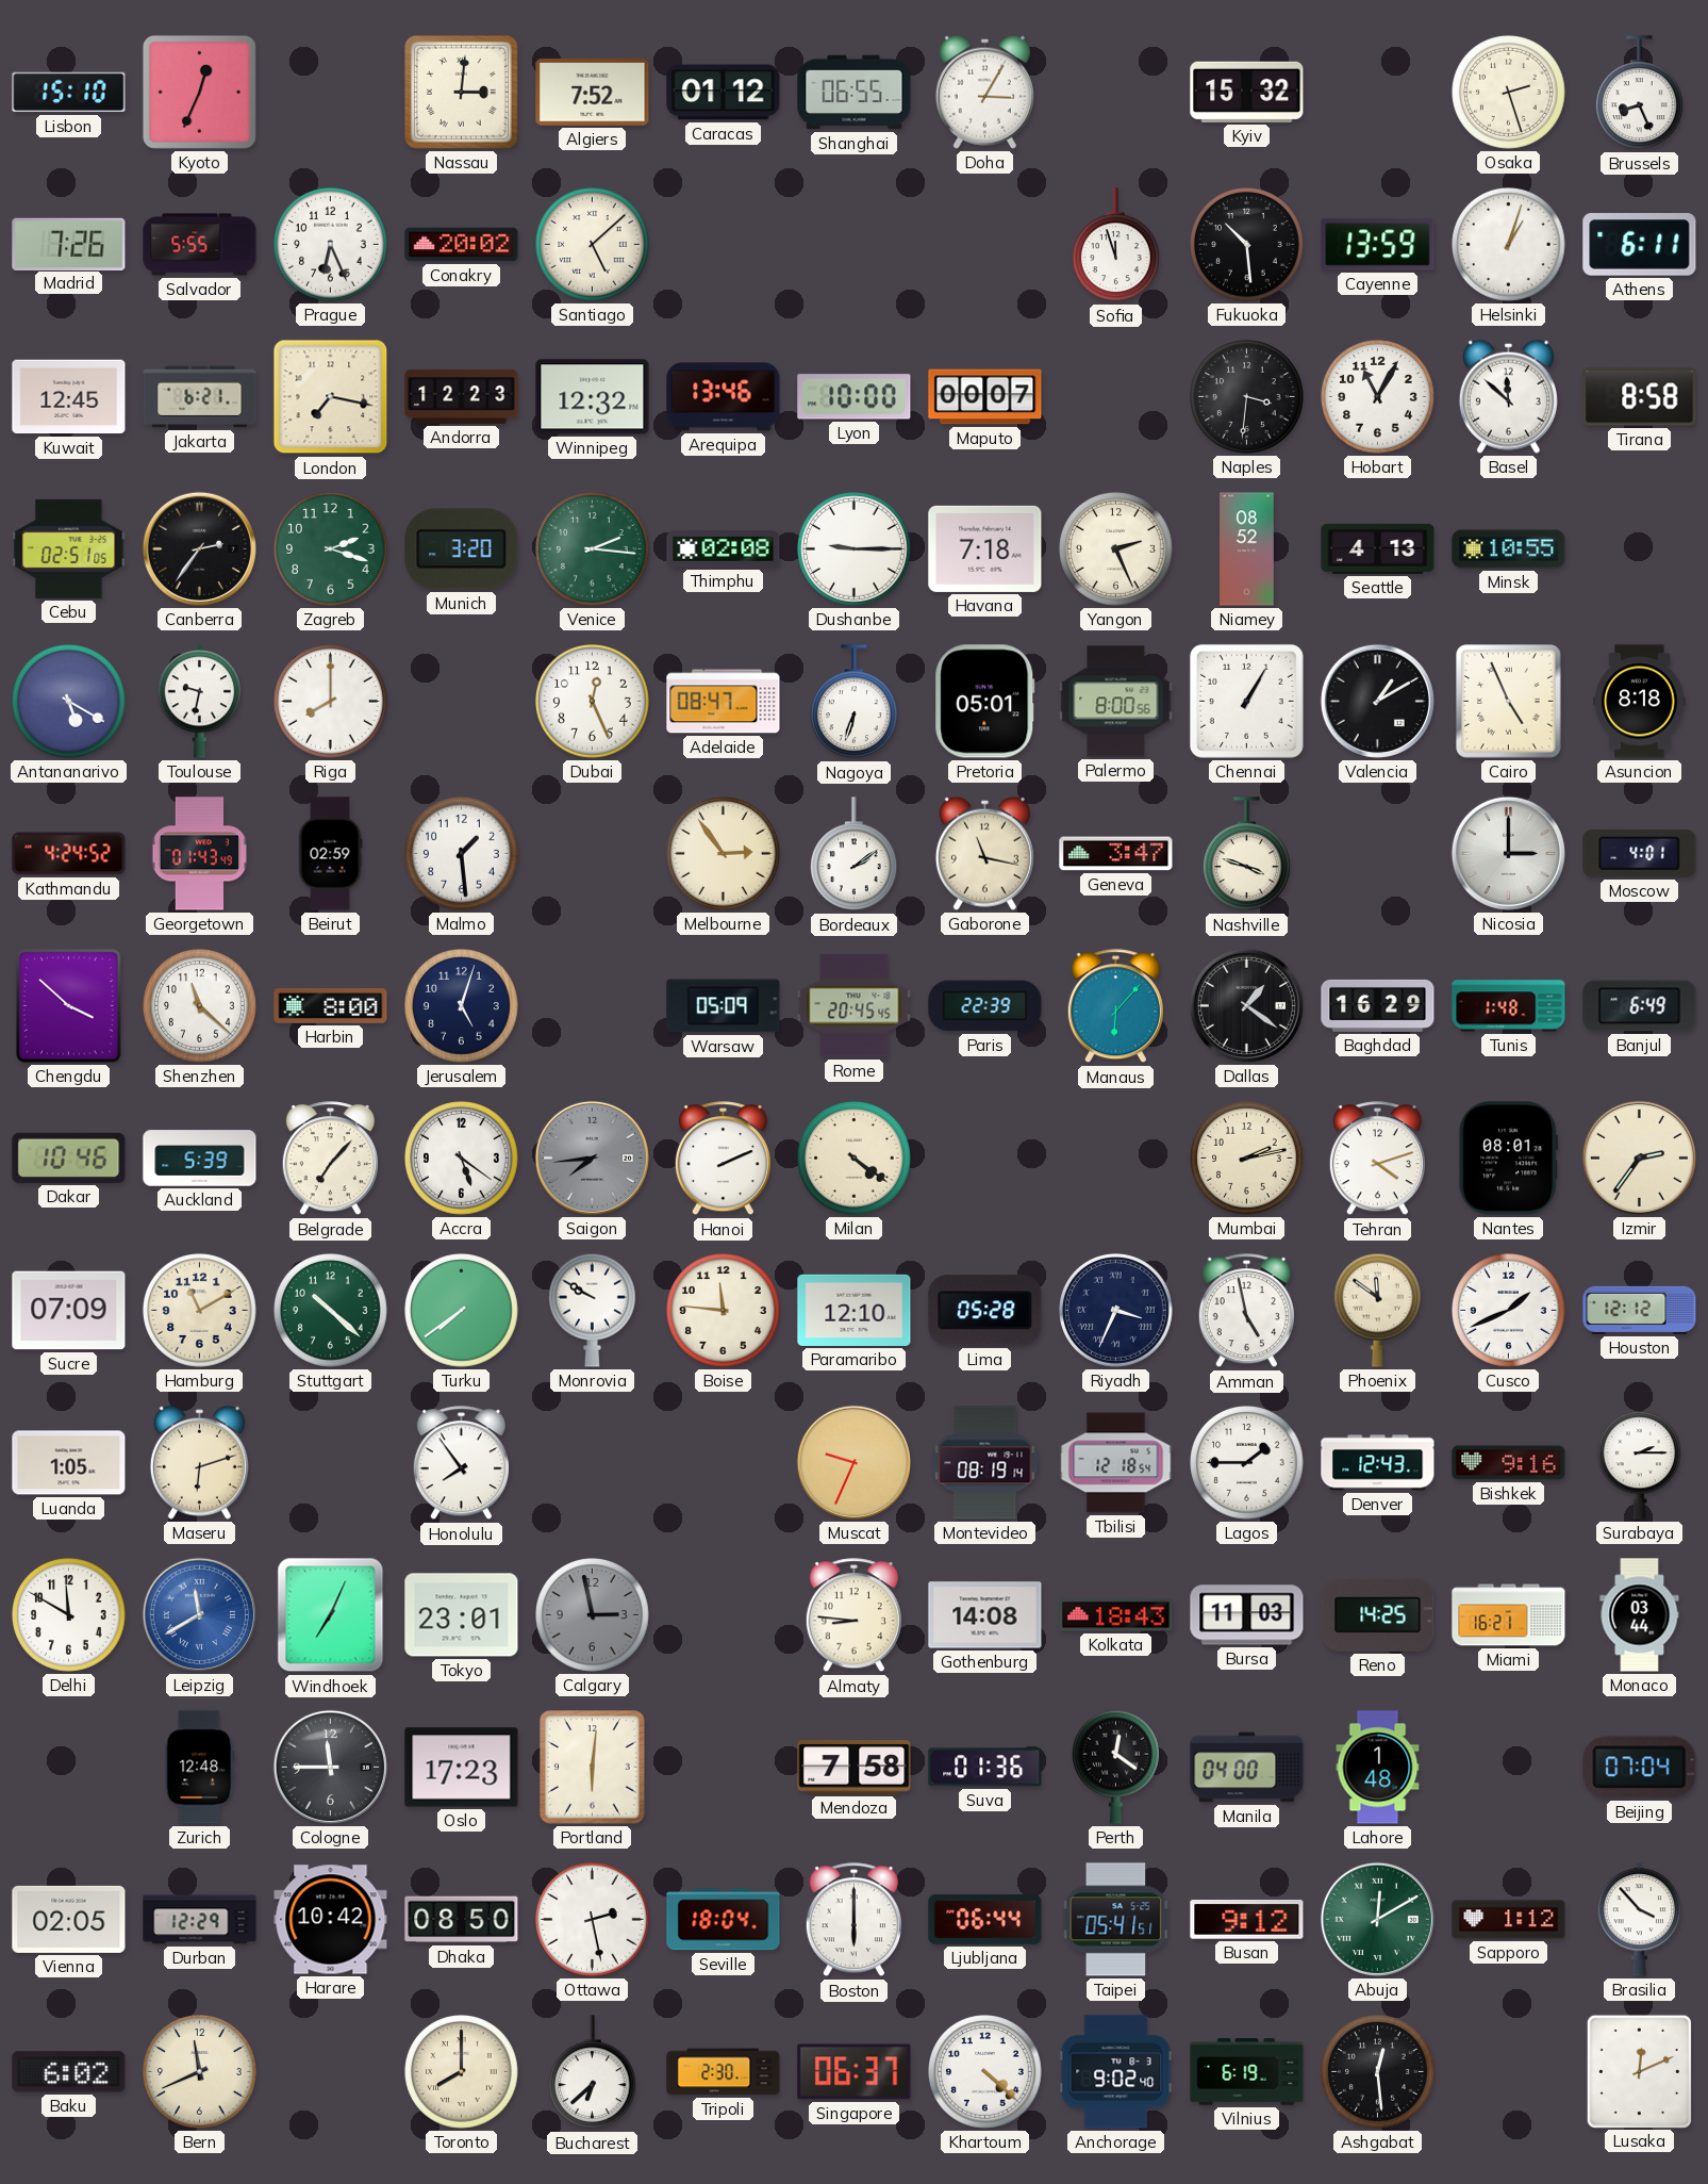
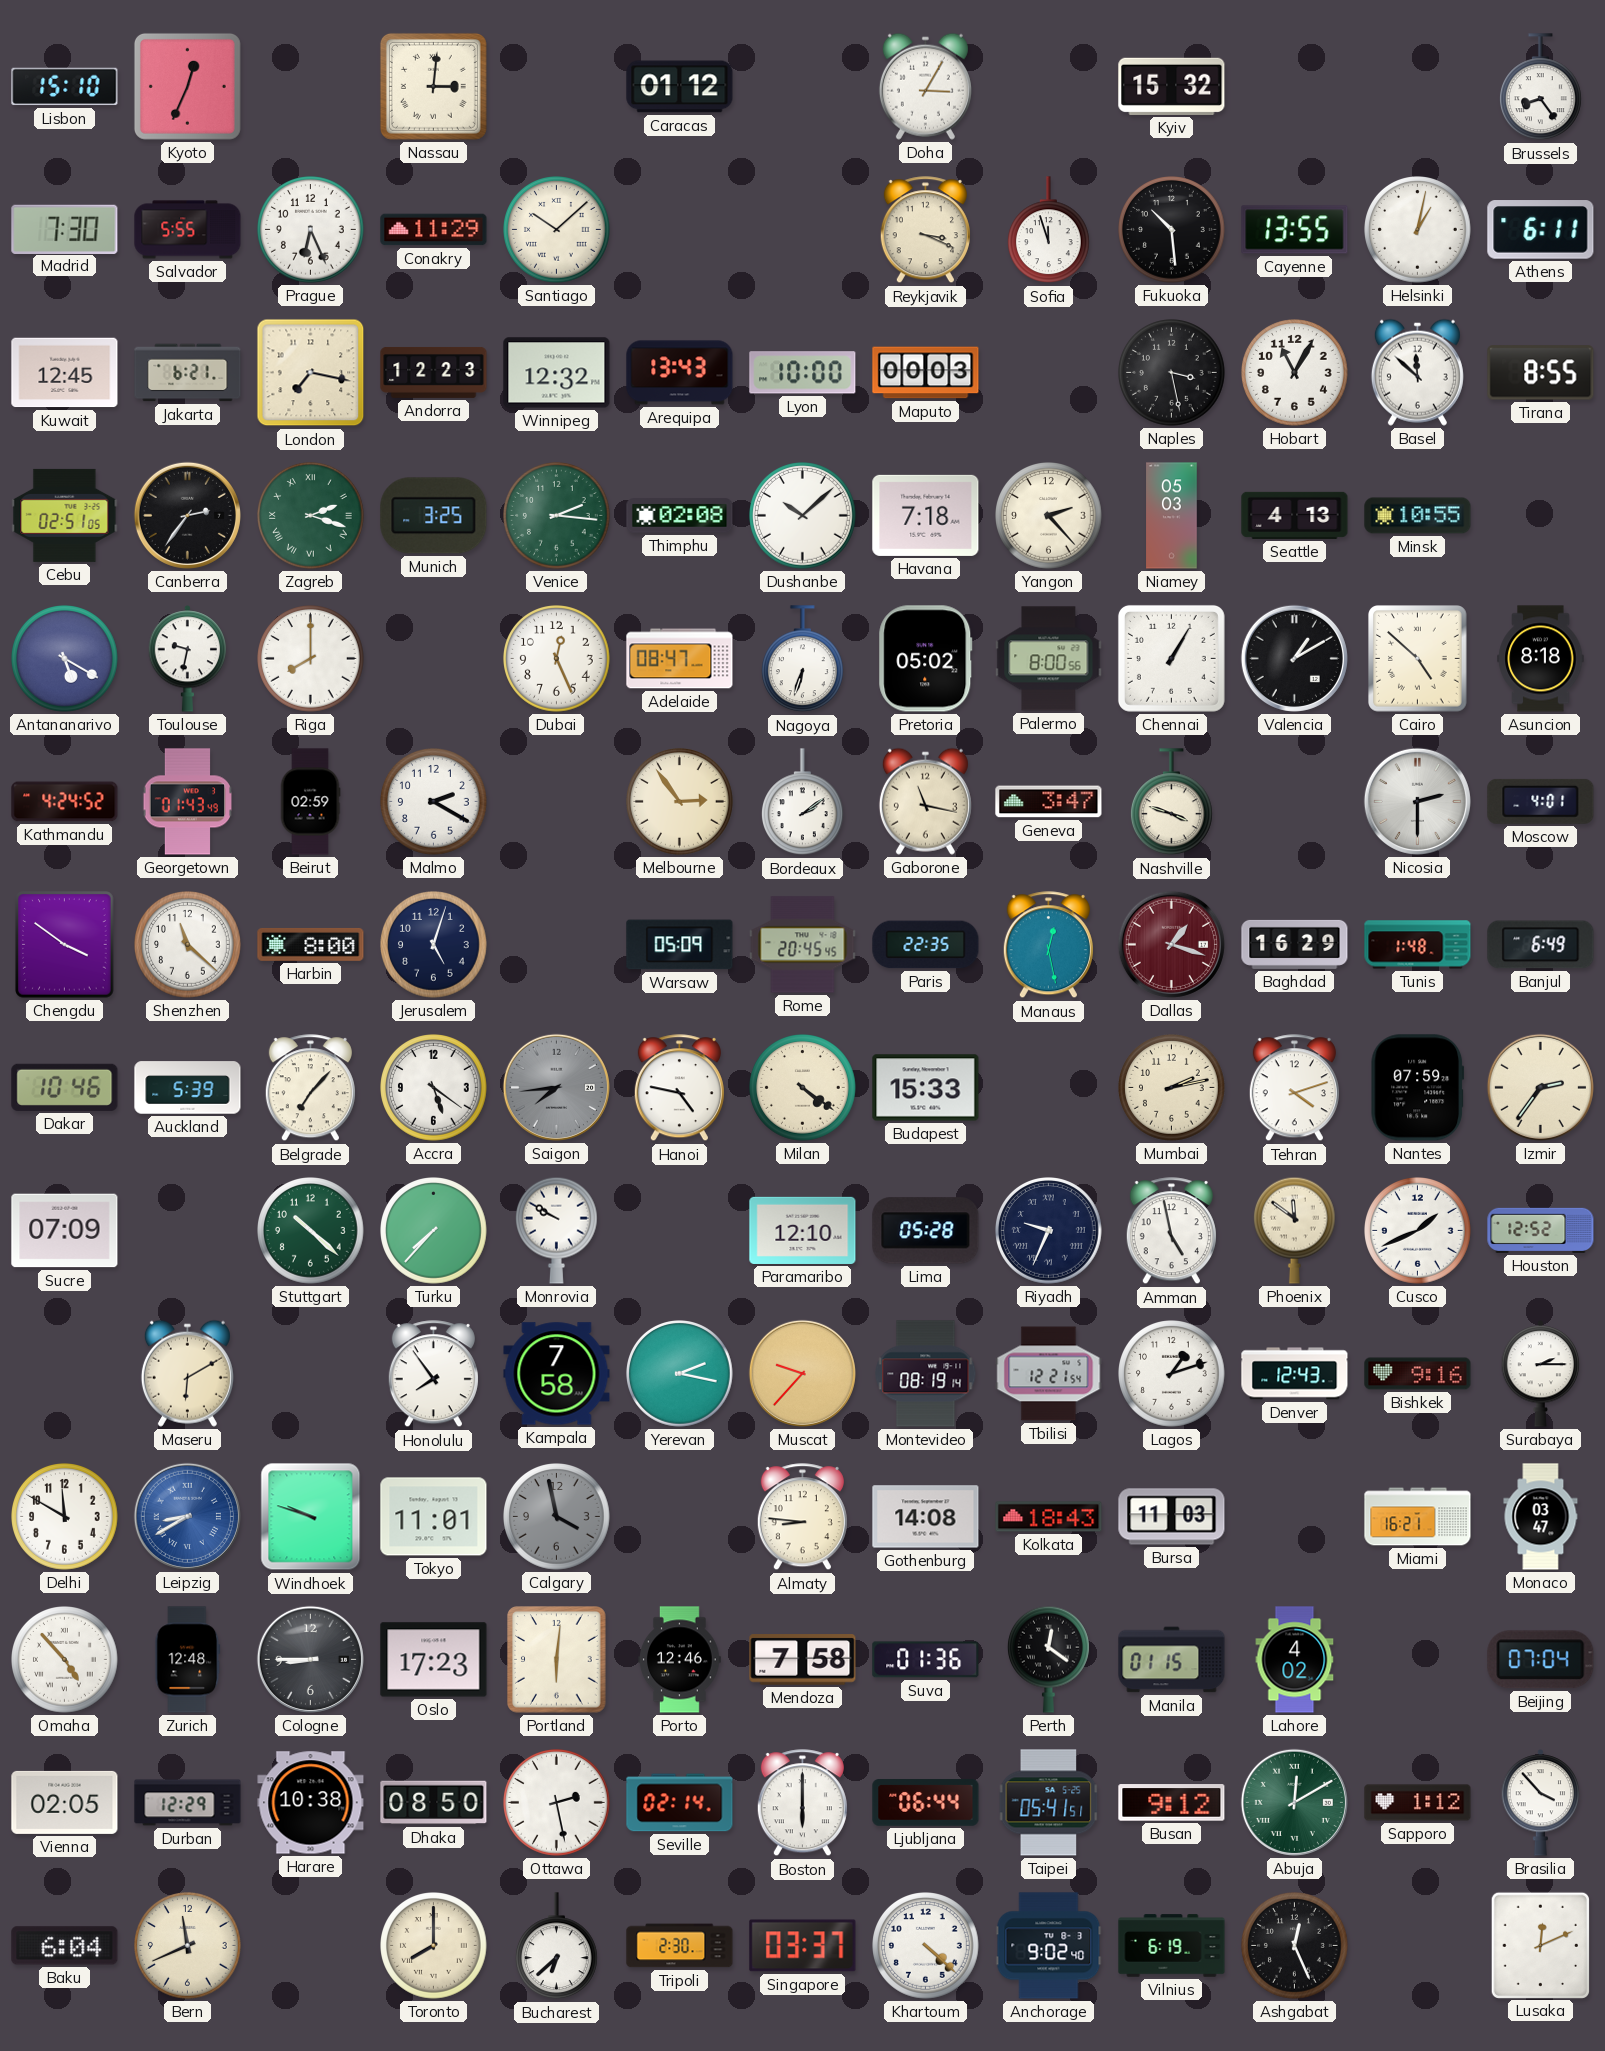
Algiers: 7:52 -> none (593, 93)
Shanghai: 06:55 -> none (855, 93)
Osaka: 2:27 -> none (1509, 93)
Brussels: 8:26 -> 8:24 (1540, 87)
Madrid: 7:26 -> 7:30 (65, 229)
Conakry: 20:02 -> 11:29 (434, 230)
Santiago: 5:08 -> 10:08 (557, 230)
Reykjavik: none -> 3:19 (925, 230)
Cayenne: 13:59 -> 13:55 (1295, 230)
Helsinki: 1:03 -> 1:02 (1418, 230)
Arequipa: 13:46 -> 13:43 (680, 373)
Maputo: 00:07 -> 00:03 (926, 373)
Naples: 3:31 -> 3:28 (1172, 373)
Tirana: 8:58 -> 8:55 (1541, 373)
Zagreb numerals: Arabic -> Roman (311, 516)
Munich: 3:20 -> 3:25 (434, 516)
Dushanbe: 9:15 -> 10:08 (803, 516)
Yangon: 2:26 -> 2:23 (1049, 516)
Niamey: 08:52 -> 05:03 (1172, 516)
Pretoria: 05:01 -> 05:02 (926, 659)
Cairo: 4:56 -> 4:52 (1418, 659)
Malmo: 1:29 -> 2:20 (434, 802)
Nicosia: 3:00 -> 2:30 (1417, 801)
Chengdu: 3:52 -> 3:51 (65, 945)
Paris: 22:39 -> 22:35 (926, 945)
Manaus: 6:07 -> 12:28 (1048, 945)
Dallas: 1:21 -> 1:18 (1171, 944)
Dallas dial: black -> burgundy (1171, 944)
Hanoi: 2:11 -> 4:47 (679, 1088)
Budapest: none -> 15:33 (926, 1088)
Nantes: 08:01 -> 07:59 (1418, 1088)
Hamburg: 11:10 -> none (200, 1311)
Turku: 7:39 -> 7:37 (434, 1231)
Boise: 11:46 -> none (724, 1311)
Riyadh: 3:34 -> 9:34 (1049, 1231)
Houston: 12:12 -> 12:52 (1541, 1230)
Luanda: 1:05 -> none (69, 1463)
Maseru: 6:12 -> 6:10 (187, 1373)
Kampala: none -> 7:58 (557, 1374)
Yerevan: none -> 2:17 (680, 1374)
Muscat: 9:34 -> 9:37 (802, 1373)
Tbilisi: 12:18 -> 12:21 (1049, 1374)
Lagos: 1:45 -> 1:12 (1172, 1374)
Leipzig: 11:40 -> 8:40 (187, 1516)
Windhoek: 7:04 -> 9:48 (311, 1517)
Tokyo: 23:01 -> 11:01 (434, 1517)
Calgary: 2:58 -> 3:58 (557, 1517)
Reno: 14:25 -> none (1378, 1614)
Monaco: 03:44 -> 03:47 (1541, 1517)
Omaha: none -> 4:53 (65, 1660)
Cologne: 11:45 -> 8:45 (310, 1659)
Porto: none -> 12:46 (680, 1660)
Manila: 04:00 -> 01:15 (1172, 1660)
Lahore: 1:48 -> 4:02 (1295, 1660)
Harare: 10:42 -> 10:38 (311, 1803)
Seville: 18:04 -> 02:14 (680, 1803)
Baku: 6:02 -> 6:04 (65, 1946)
Singapore: 06:37 -> 03:37 (803, 1946)
Ashgabat: 12:29 -> 12:26 (1295, 1946)
